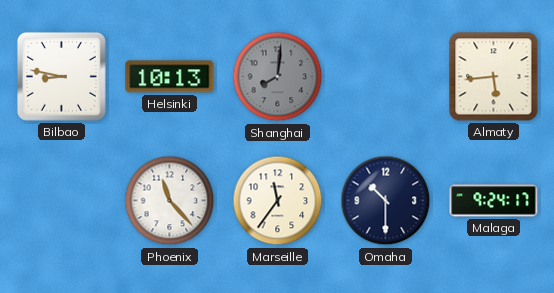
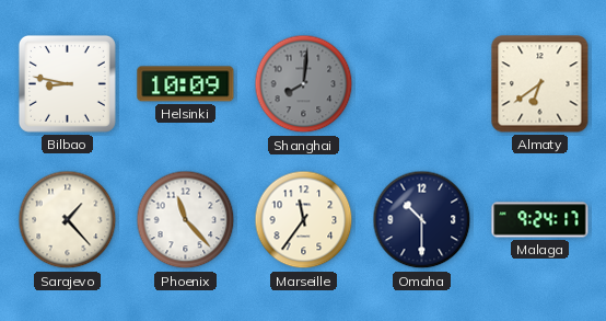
Helsinki: 10:13 -> 10:09 (186, 84)
Almaty: 5:44 -> 6:39 (540, 84)
Sarajevo: none -> 1:23 (68, 220)
